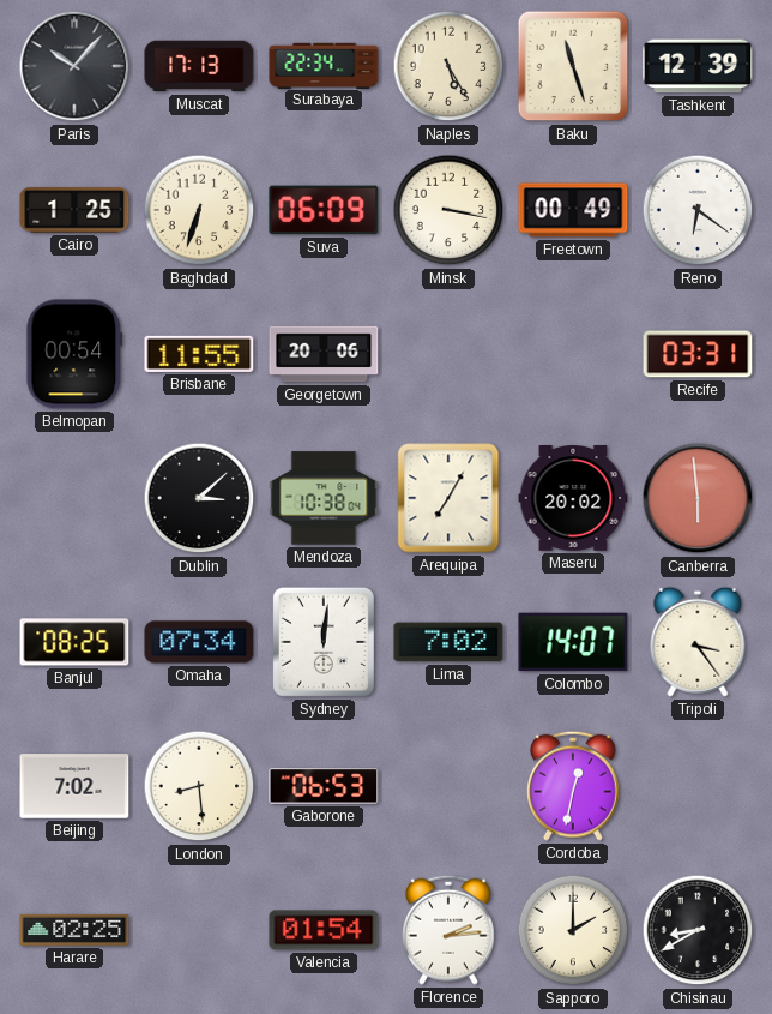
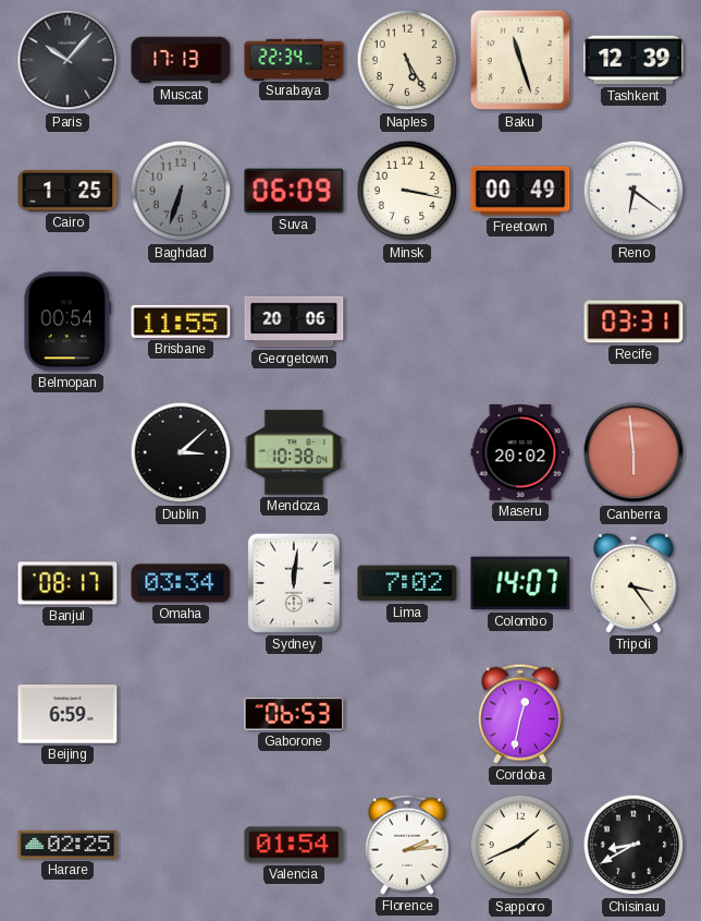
Baghdad dial: cream -> grey (181, 191)
Arequipa: 7:05 -> none (448, 498)
Banjul: 08:25 -> 08:17 (67, 583)
Omaha: 07:34 -> 03:34 (181, 583)
Beijing: 7:02 -> 6:59 (67, 714)
London: 8:29 -> none (199, 786)
Sapporo: 2:00 -> 1:41 (520, 845)
